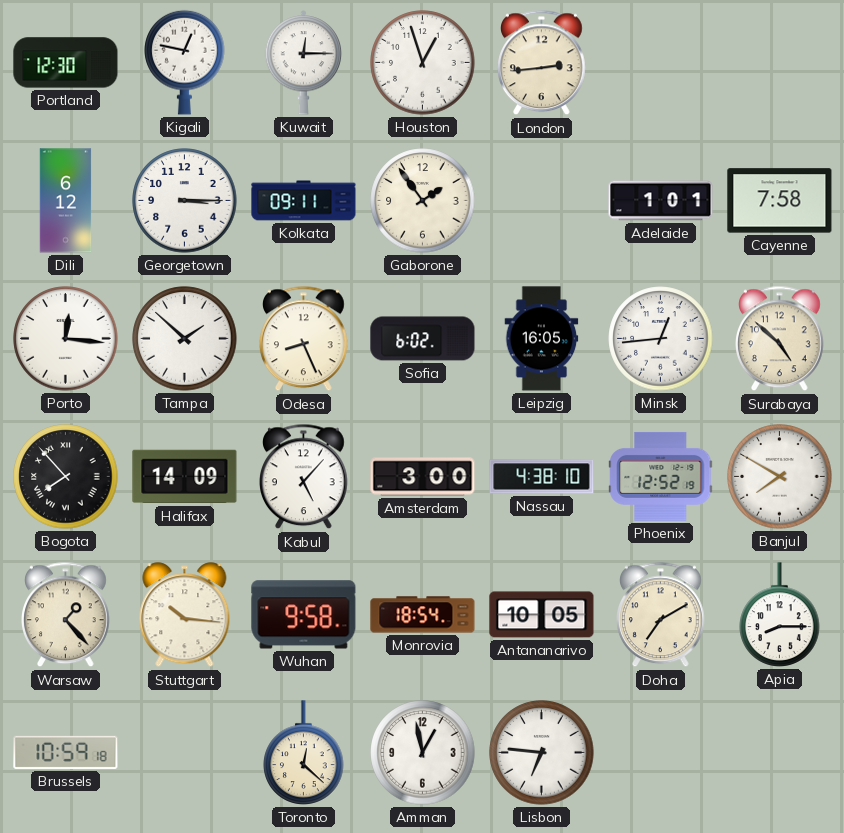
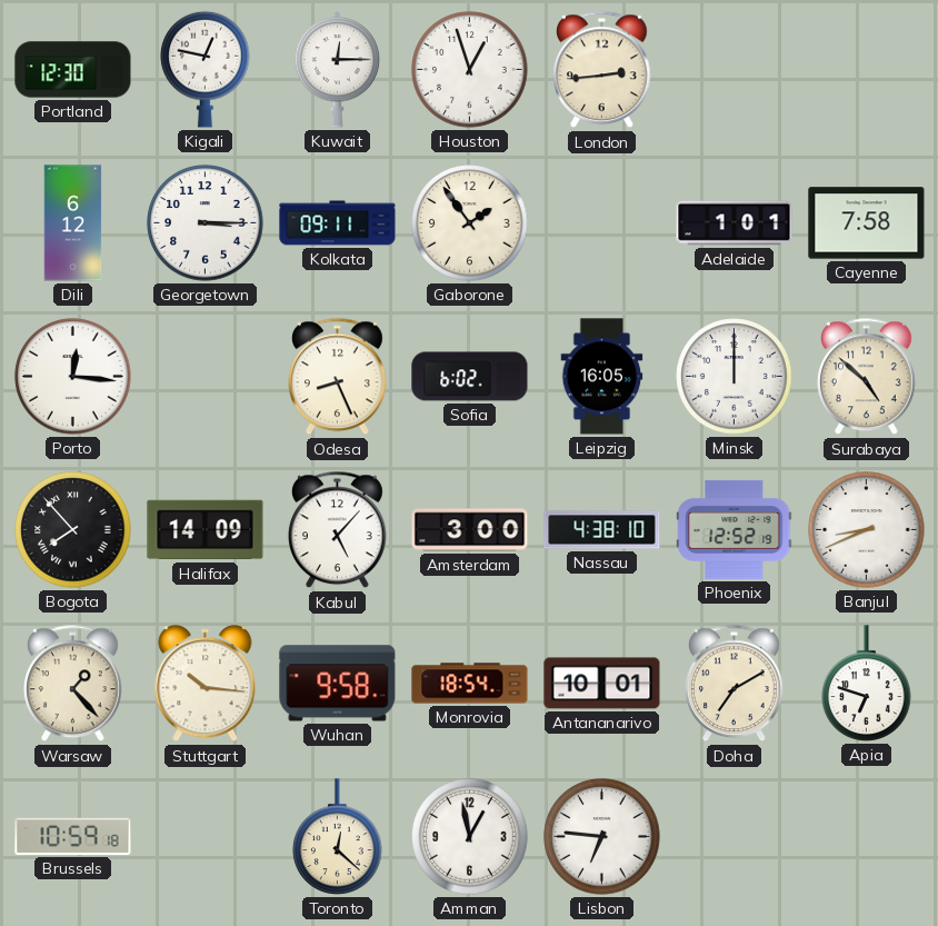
Tampa: 1:52 -> none (185, 339)
Minsk: 12:44 -> 12:00 (735, 377)
Banjul: 7:50 -> 8:41 (867, 530)
Antananarivo: 10:05 -> 10:01 (602, 684)
Apia: 8:15 -> 6:48 (867, 684)
